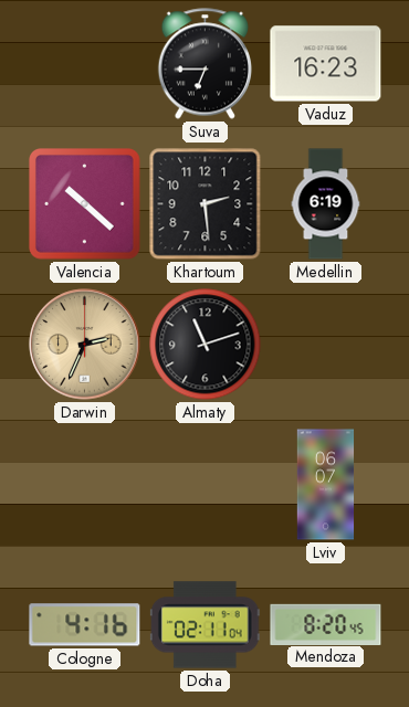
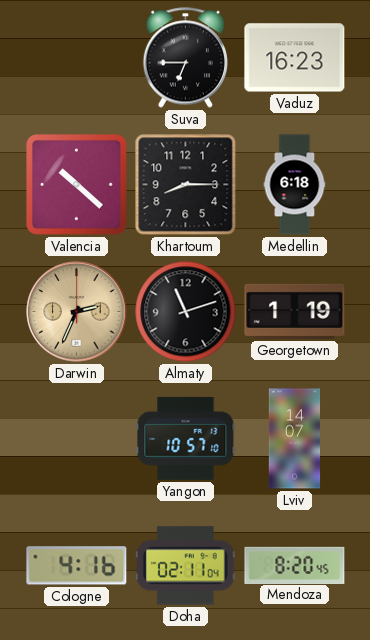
Khartoum: 2:29 -> 8:15 (186, 185)
Medellin: 6:19 -> 6:18 (295, 185)
Georgetown: none -> 1:19 (295, 311)
Yangon: none -> 10:57 (186, 438)
Lviv: 06:07 -> 14:07 (295, 439)
